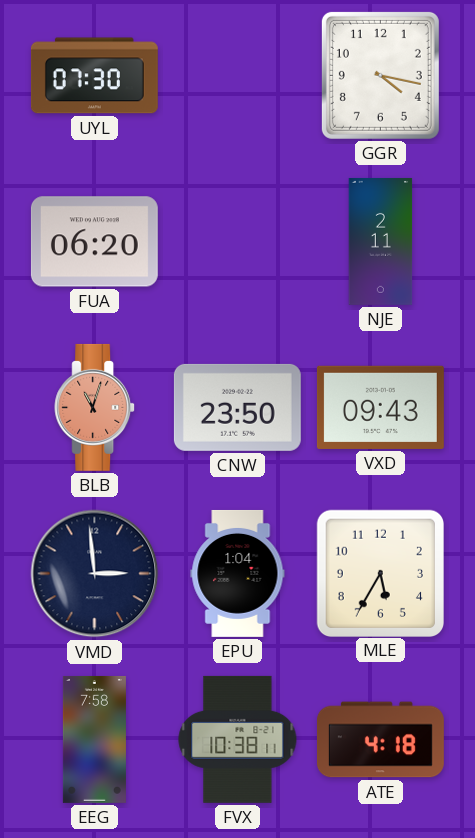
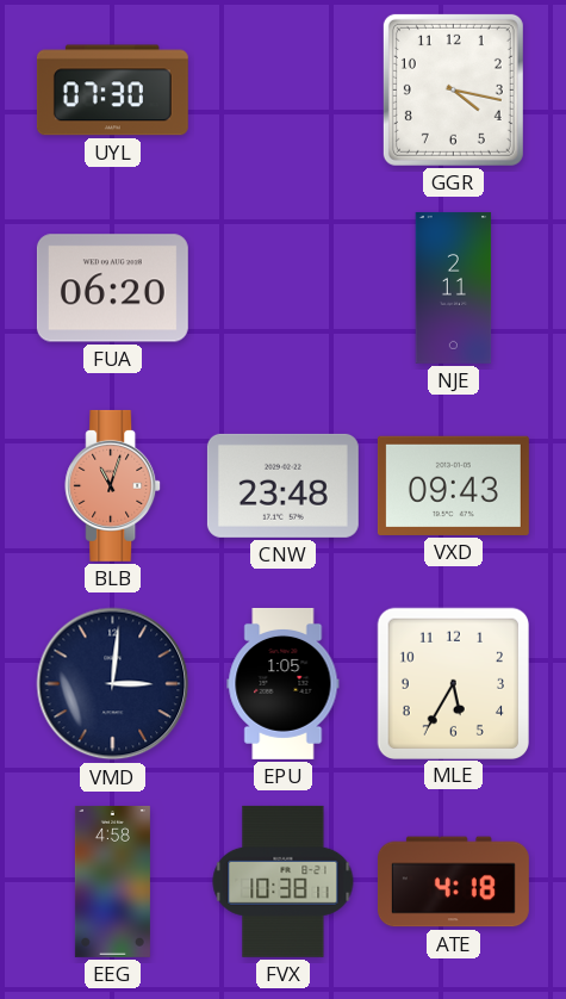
CNW: 23:50 -> 23:48 (282, 485)
VMD: 2:59 -> 3:01 (113, 684)
EPU: 1:04 -> 1:05 (284, 683)
EEG: 7:58 -> 4:58 (112, 881)
